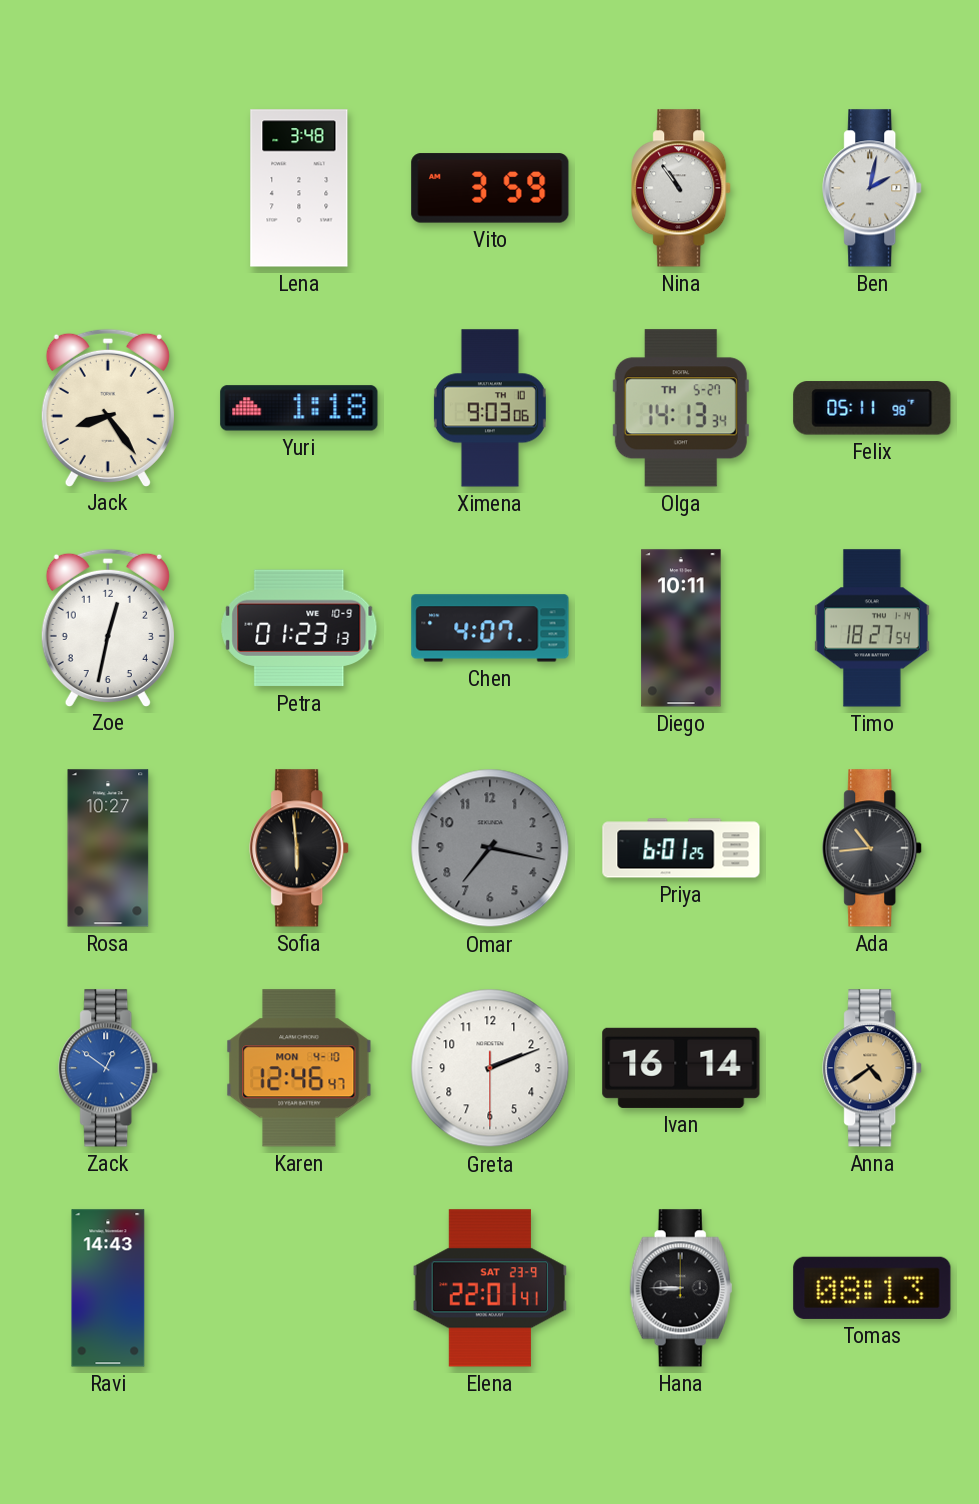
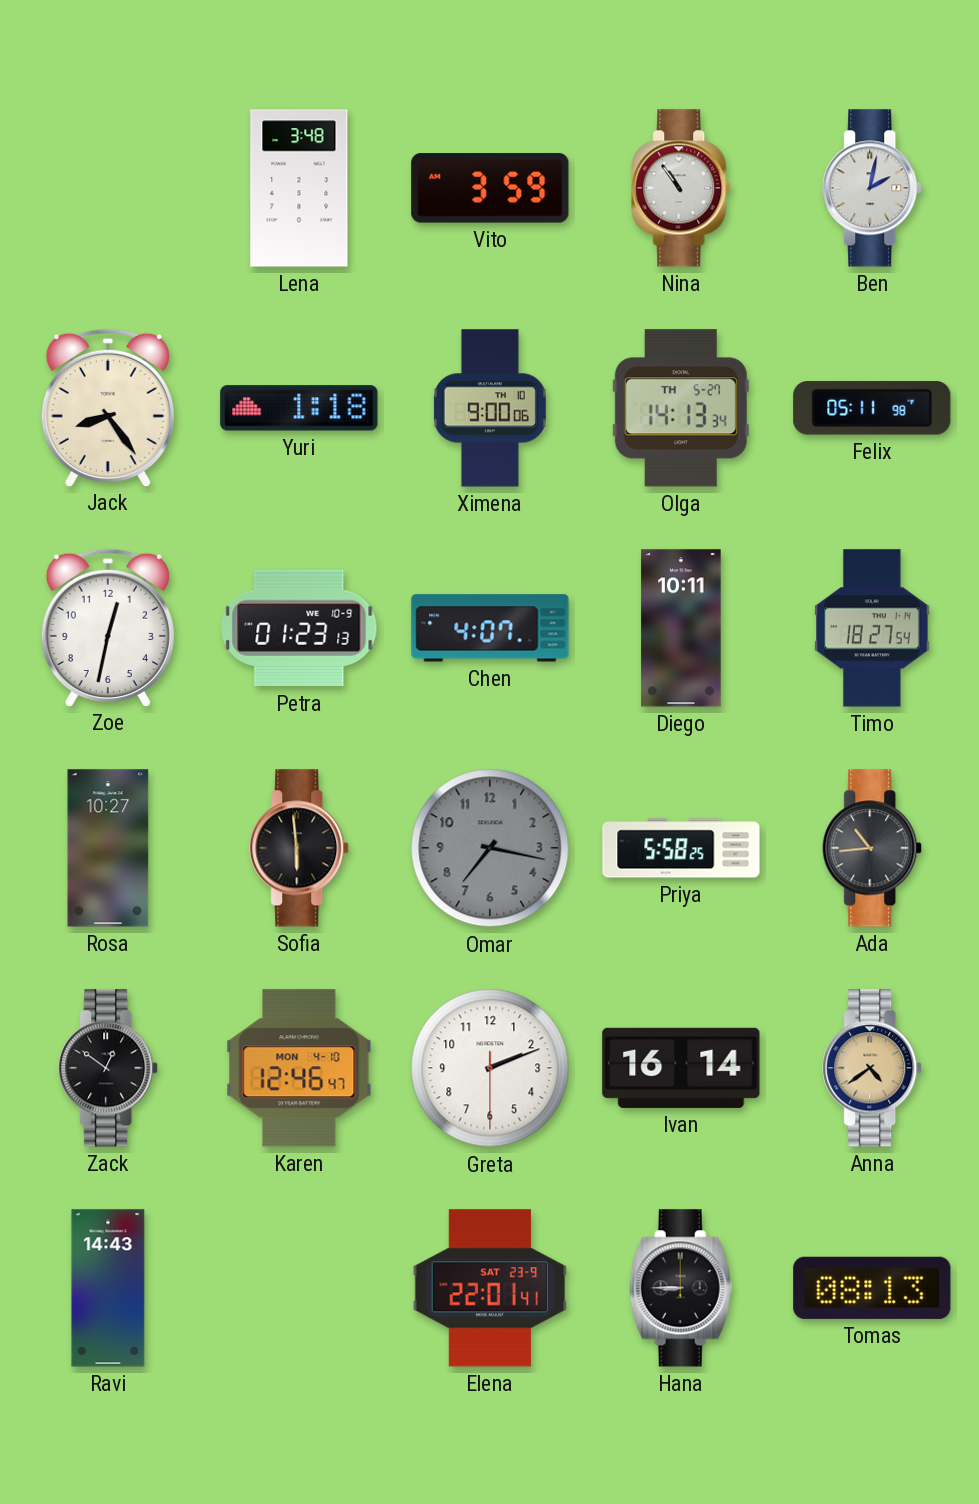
Ximena: 9:03 -> 9:00 (490, 408)
Priya: 6:01 -> 5:58 (681, 848)
Zack dial: blue -> black (109, 1068)
